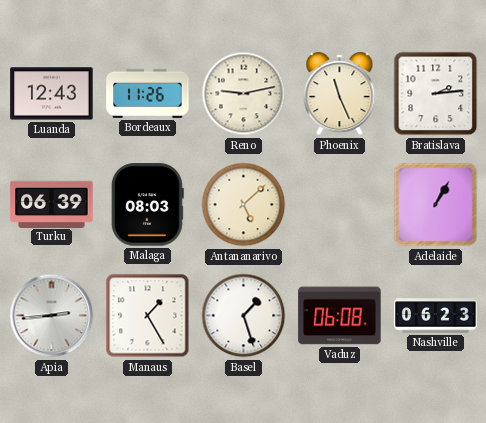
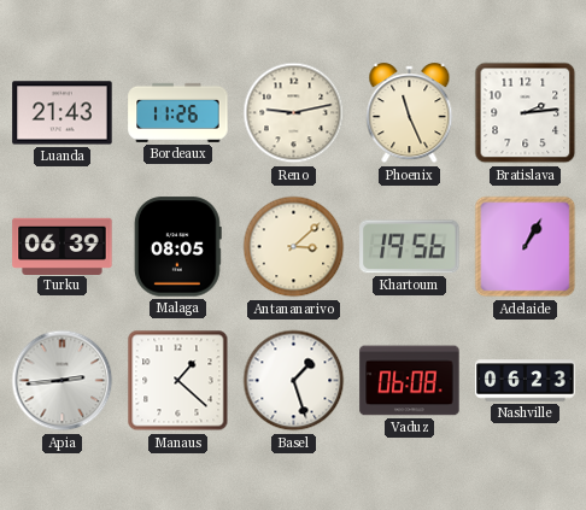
Luanda: 12:43 -> 21:43 (63, 113)
Malaga: 08:03 -> 08:05 (177, 247)
Antananarivo: 5:08 -> 3:08 (294, 247)
Khartoum: none -> 19:56 (410, 247)
Manaus: 1:25 -> 1:22 (178, 381)
